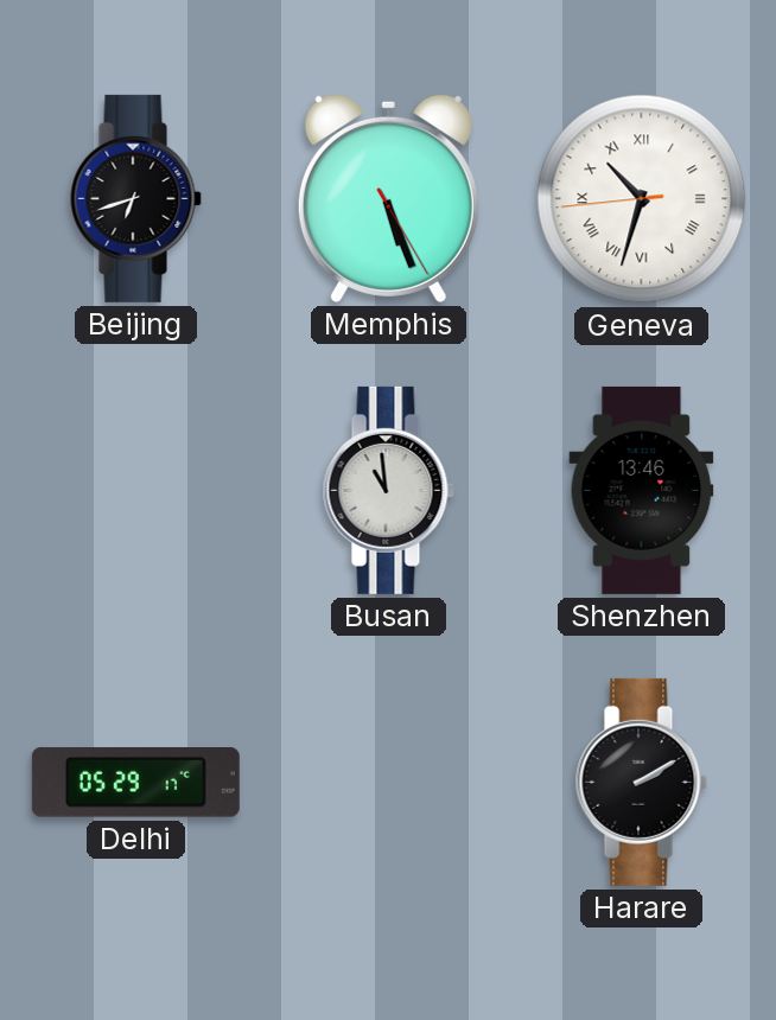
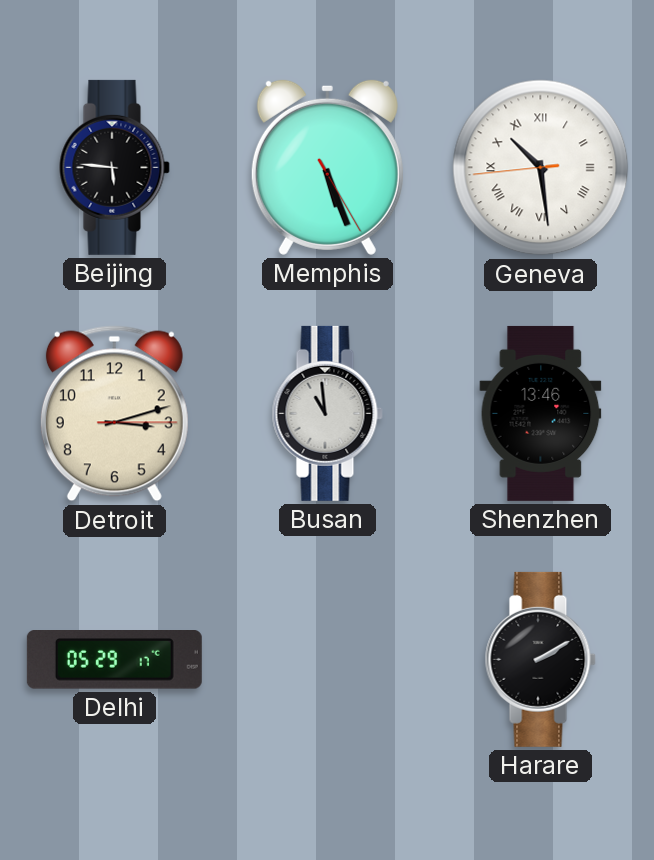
Beijing: 6:42 -> 5:46 (114, 167)
Geneva: 10:32 -> 10:28 (541, 168)
Detroit: none -> 3:12 (114, 414)
